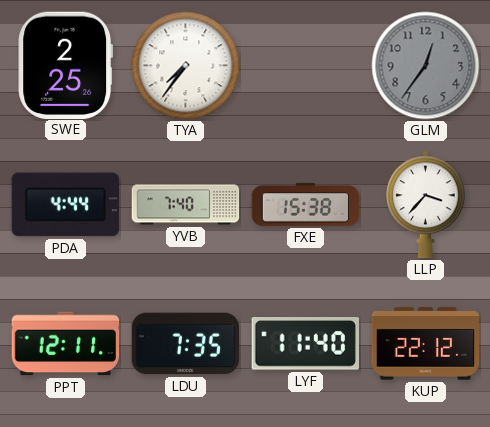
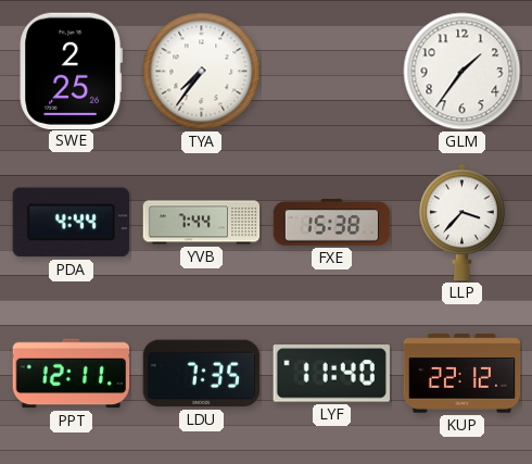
GLM: 12:36 -> 1:36 (463, 72)
GLM dial: grey -> white (463, 72)
YVB: 7:40 -> 7:44 (202, 223)
